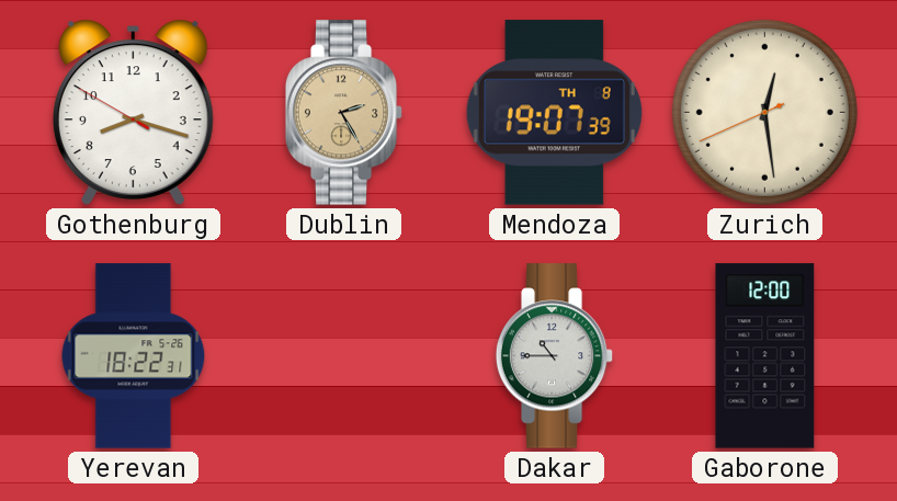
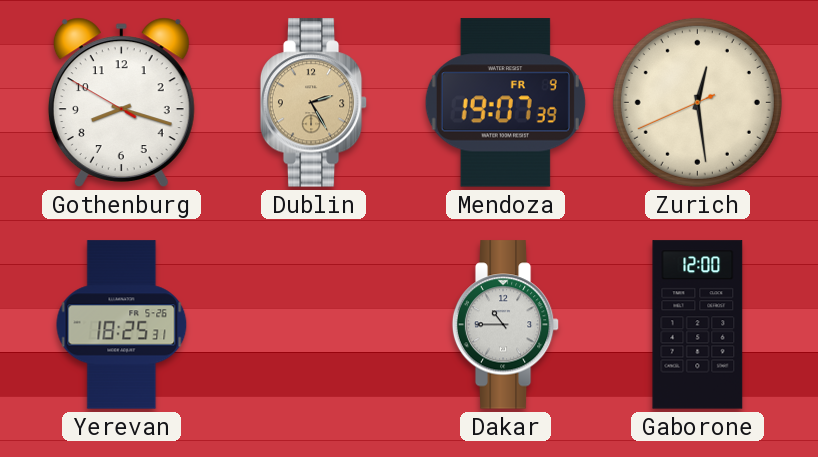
Mendoza date: TH 8 -> FR 9 (505, 103)
Yerevan: 18:22 -> 18:25 (122, 325)
